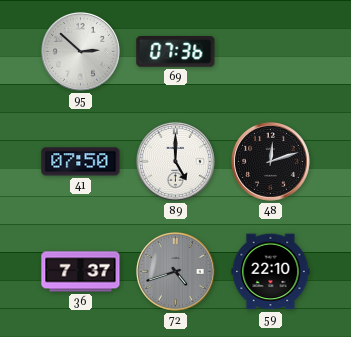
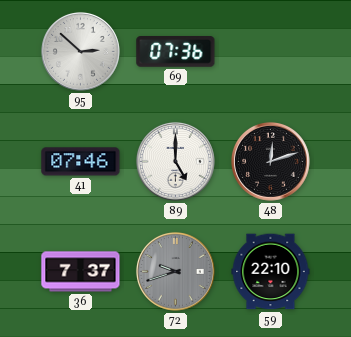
41: 07:50 -> 07:46 (81, 162)
72: 4:42 -> 9:42 (176, 272)
